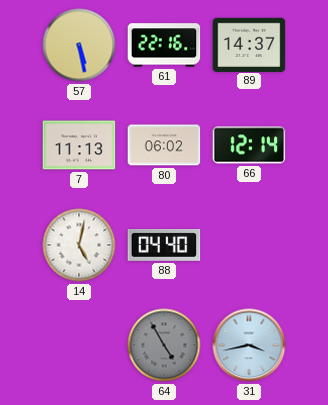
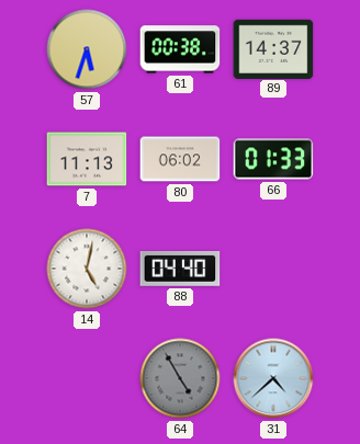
57: 5:28 -> 5:33 (87, 49)
61: 22:16 -> 00:38 (180, 49)
66: 12:14 -> 01:33 (273, 159)
31: 3:43 -> 4:38 (273, 378)
